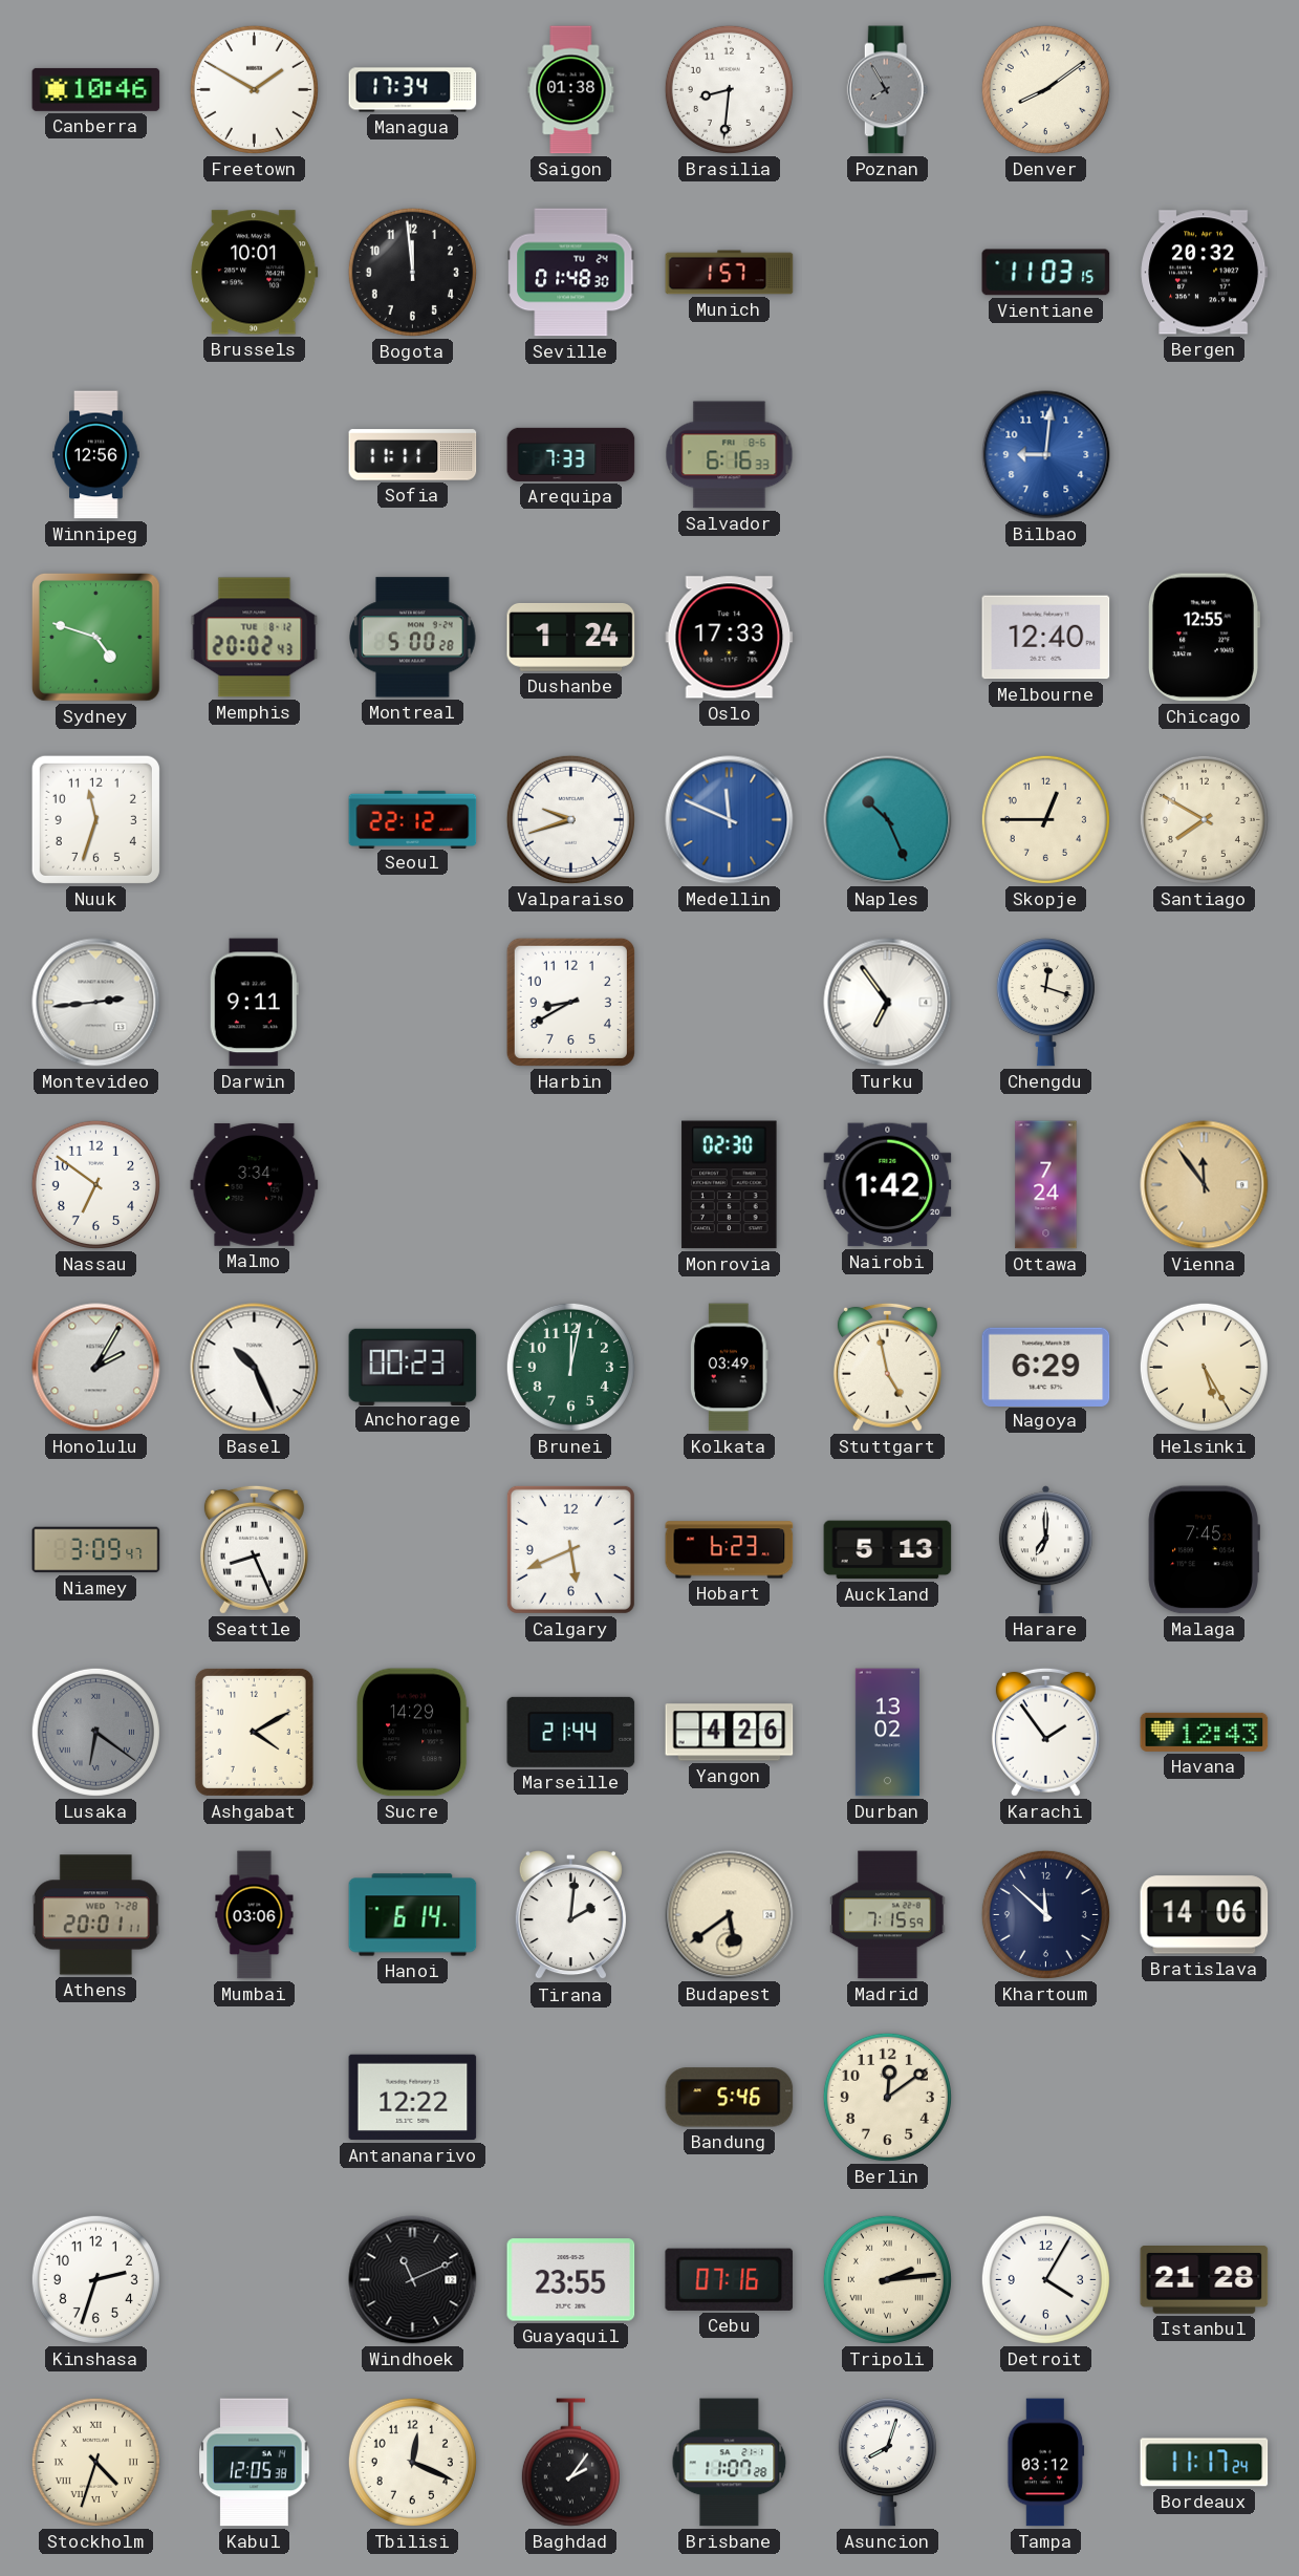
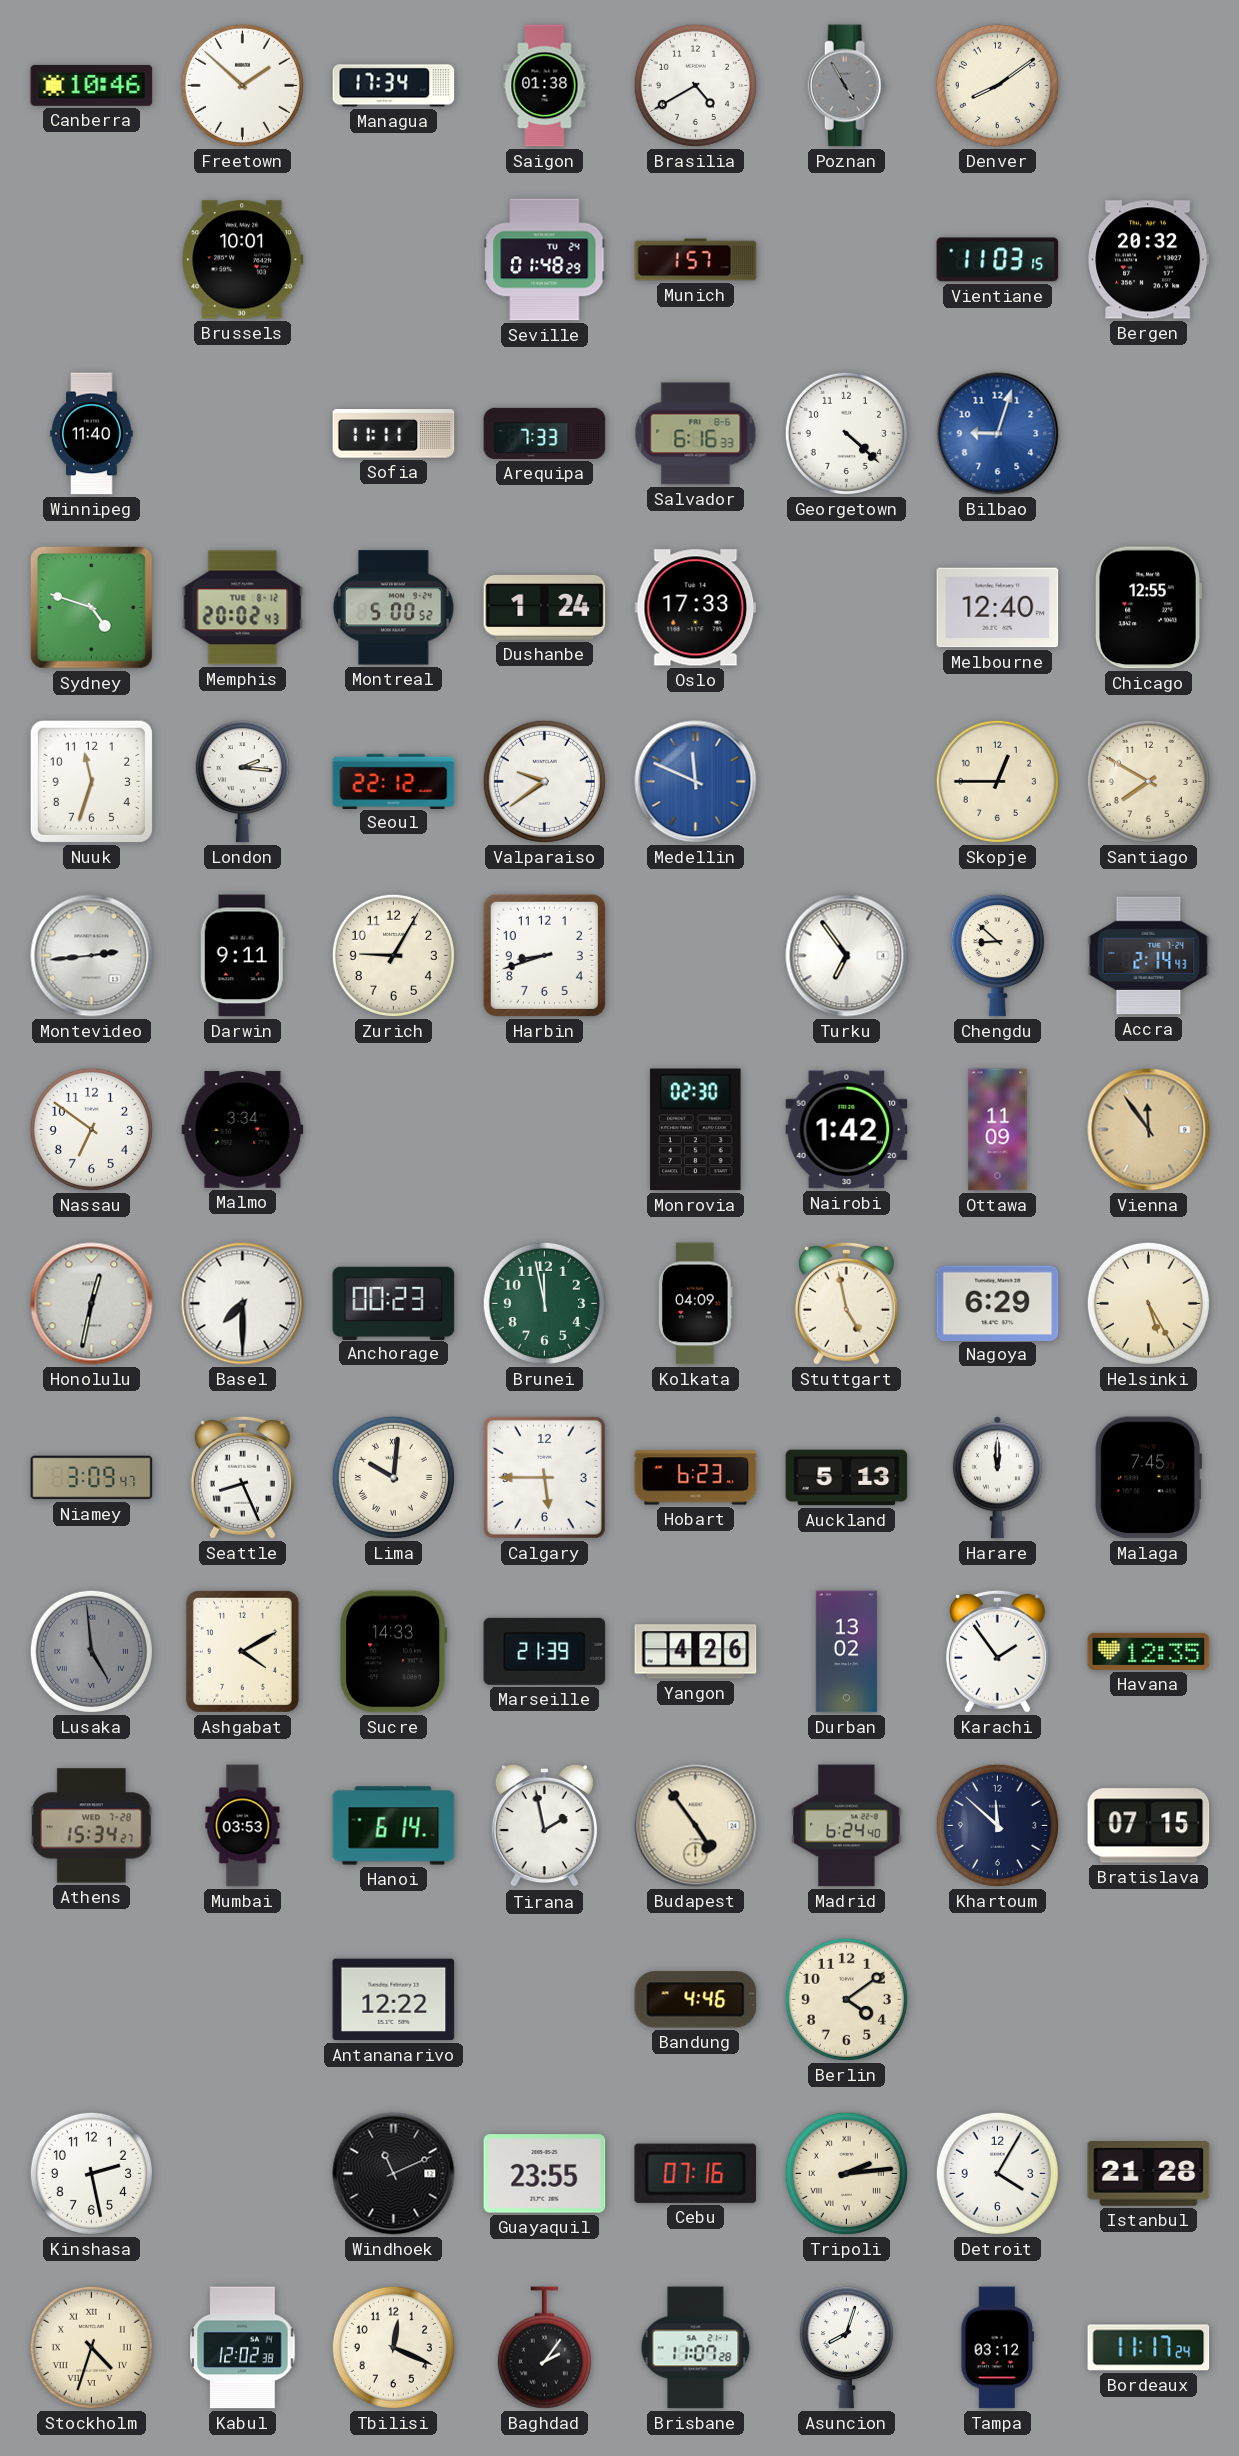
Freetown: 1:50 -> 1:52 (242, 85)
Brasilia: 8:31 -> 4:40 (695, 85)
Poznan: 7:55 -> 4:55 (847, 86)
Bogota: 11:59 -> none (412, 272)
Seville: 01:48:30 -> 01:48:29 (545, 260)
Winnipeg: 12:56 -> 11:40 (92, 434)
Georgetown: none -> 4:22 (846, 433)
Bilbao: 9:01 -> 9:03 (998, 434)
Montreal: 5:00:28 -> 5:00:52 (394, 608)
London: none -> 2:16 (242, 782)
Valparaiso: 9:42 -> 9:39 (544, 781)
Naples: 10:26 -> none (888, 820)
Zurich: none -> 9:05 (393, 955)
Harbin: 8:40 -> 8:42 (544, 955)
Chengdu: 12:18 -> 8:52 (997, 956)
Accra: none -> 2:14 (1149, 956)
Ottawa: 7:24 -> 11:09 (998, 1130)
Honolulu: 2:05 -> 12:32 (92, 1304)
Basel: 10:26 -> 7:30 (243, 1304)
Brunei: 12:02 -> 11:58 (544, 1303)
Kolkata: 03:49 -> 04:09 (696, 1304)
Lima: none -> 10:01 (393, 1477)
Calgary: 5:41 -> 5:45 (544, 1477)
Harare: 7:00 -> 12:00 (997, 1478)
Lusaka: 6:21 -> 4:59 (91, 1651)
Sucre: 14:29 -> 14:33 (394, 1652)
Marseille: 21:44 -> 21:39 (545, 1651)
Havana: 12:43 -> 12:35 (1149, 1651)
Athens: 20:01 -> 15:34 (91, 1826)
Mumbai: 03:06 -> 03:53 (243, 1826)
Tirana: 2:01 -> 1:58 (544, 1826)
Budapest: 5:39 -> 4:54 (696, 1826)
Madrid: 7:15 -> 6:24 (847, 1826)
Bratislava: 14:06 -> 07:15 (1149, 1826)
Bandung: 5:46 -> 4:46 (696, 2000)
Berlin: 12:09 -> 4:09 (846, 1999)
Kinshasa: 2:33 -> 2:28 (91, 2173)
Kabul: 12:05 -> 12:02 (243, 2348)
